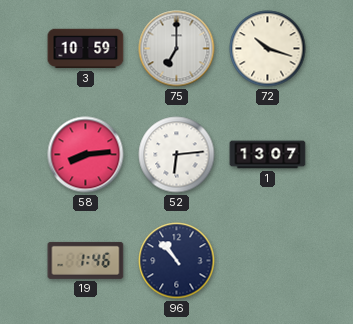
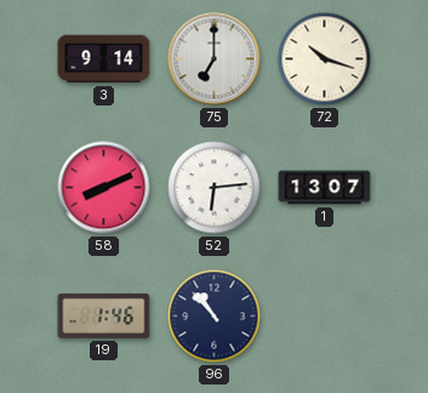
3: 10:59 -> 9:14 (104, 59)
58: 8:14 -> 8:11 (104, 188)
